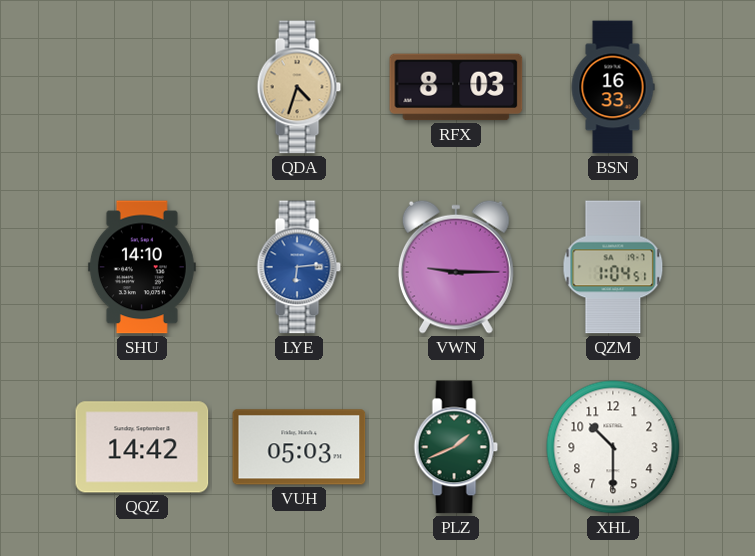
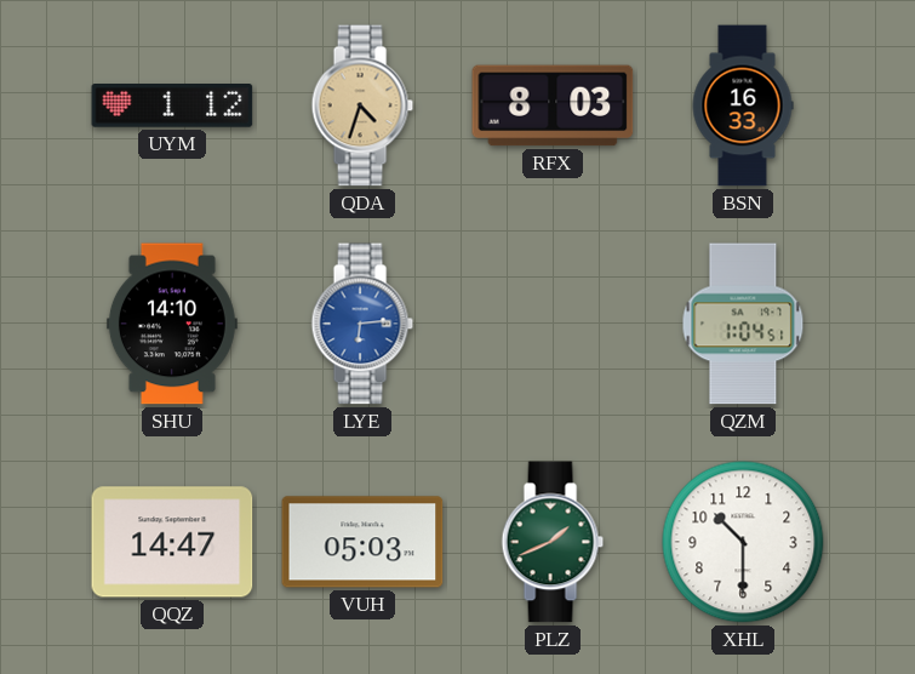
UYM: none -> 1:12 (172, 105)
VWN: 9:15 -> none (456, 267)
QQZ: 14:42 -> 14:47 (172, 542)
